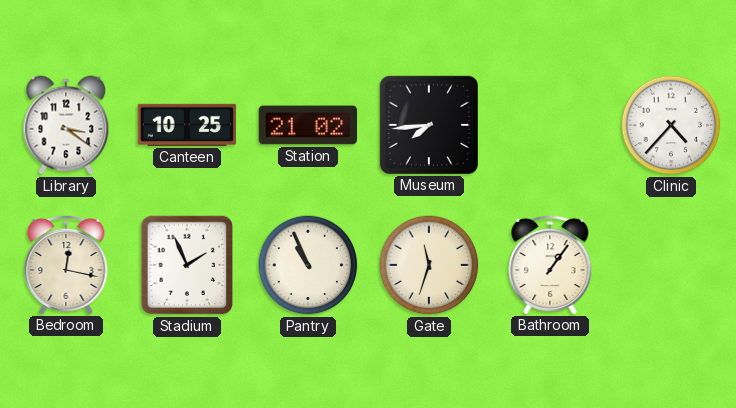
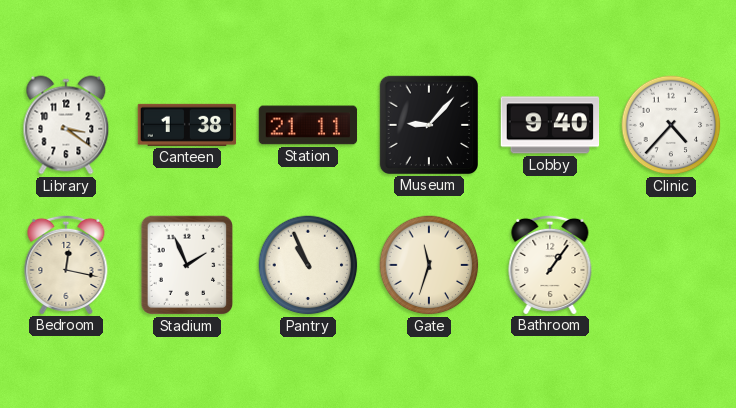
Canteen: 10:25 -> 1:38 (187, 125)
Station: 21:02 -> 21:11 (308, 125)
Museum: 7:44 -> 9:07 (428, 124)
Lobby: none -> 9:40 (550, 125)
